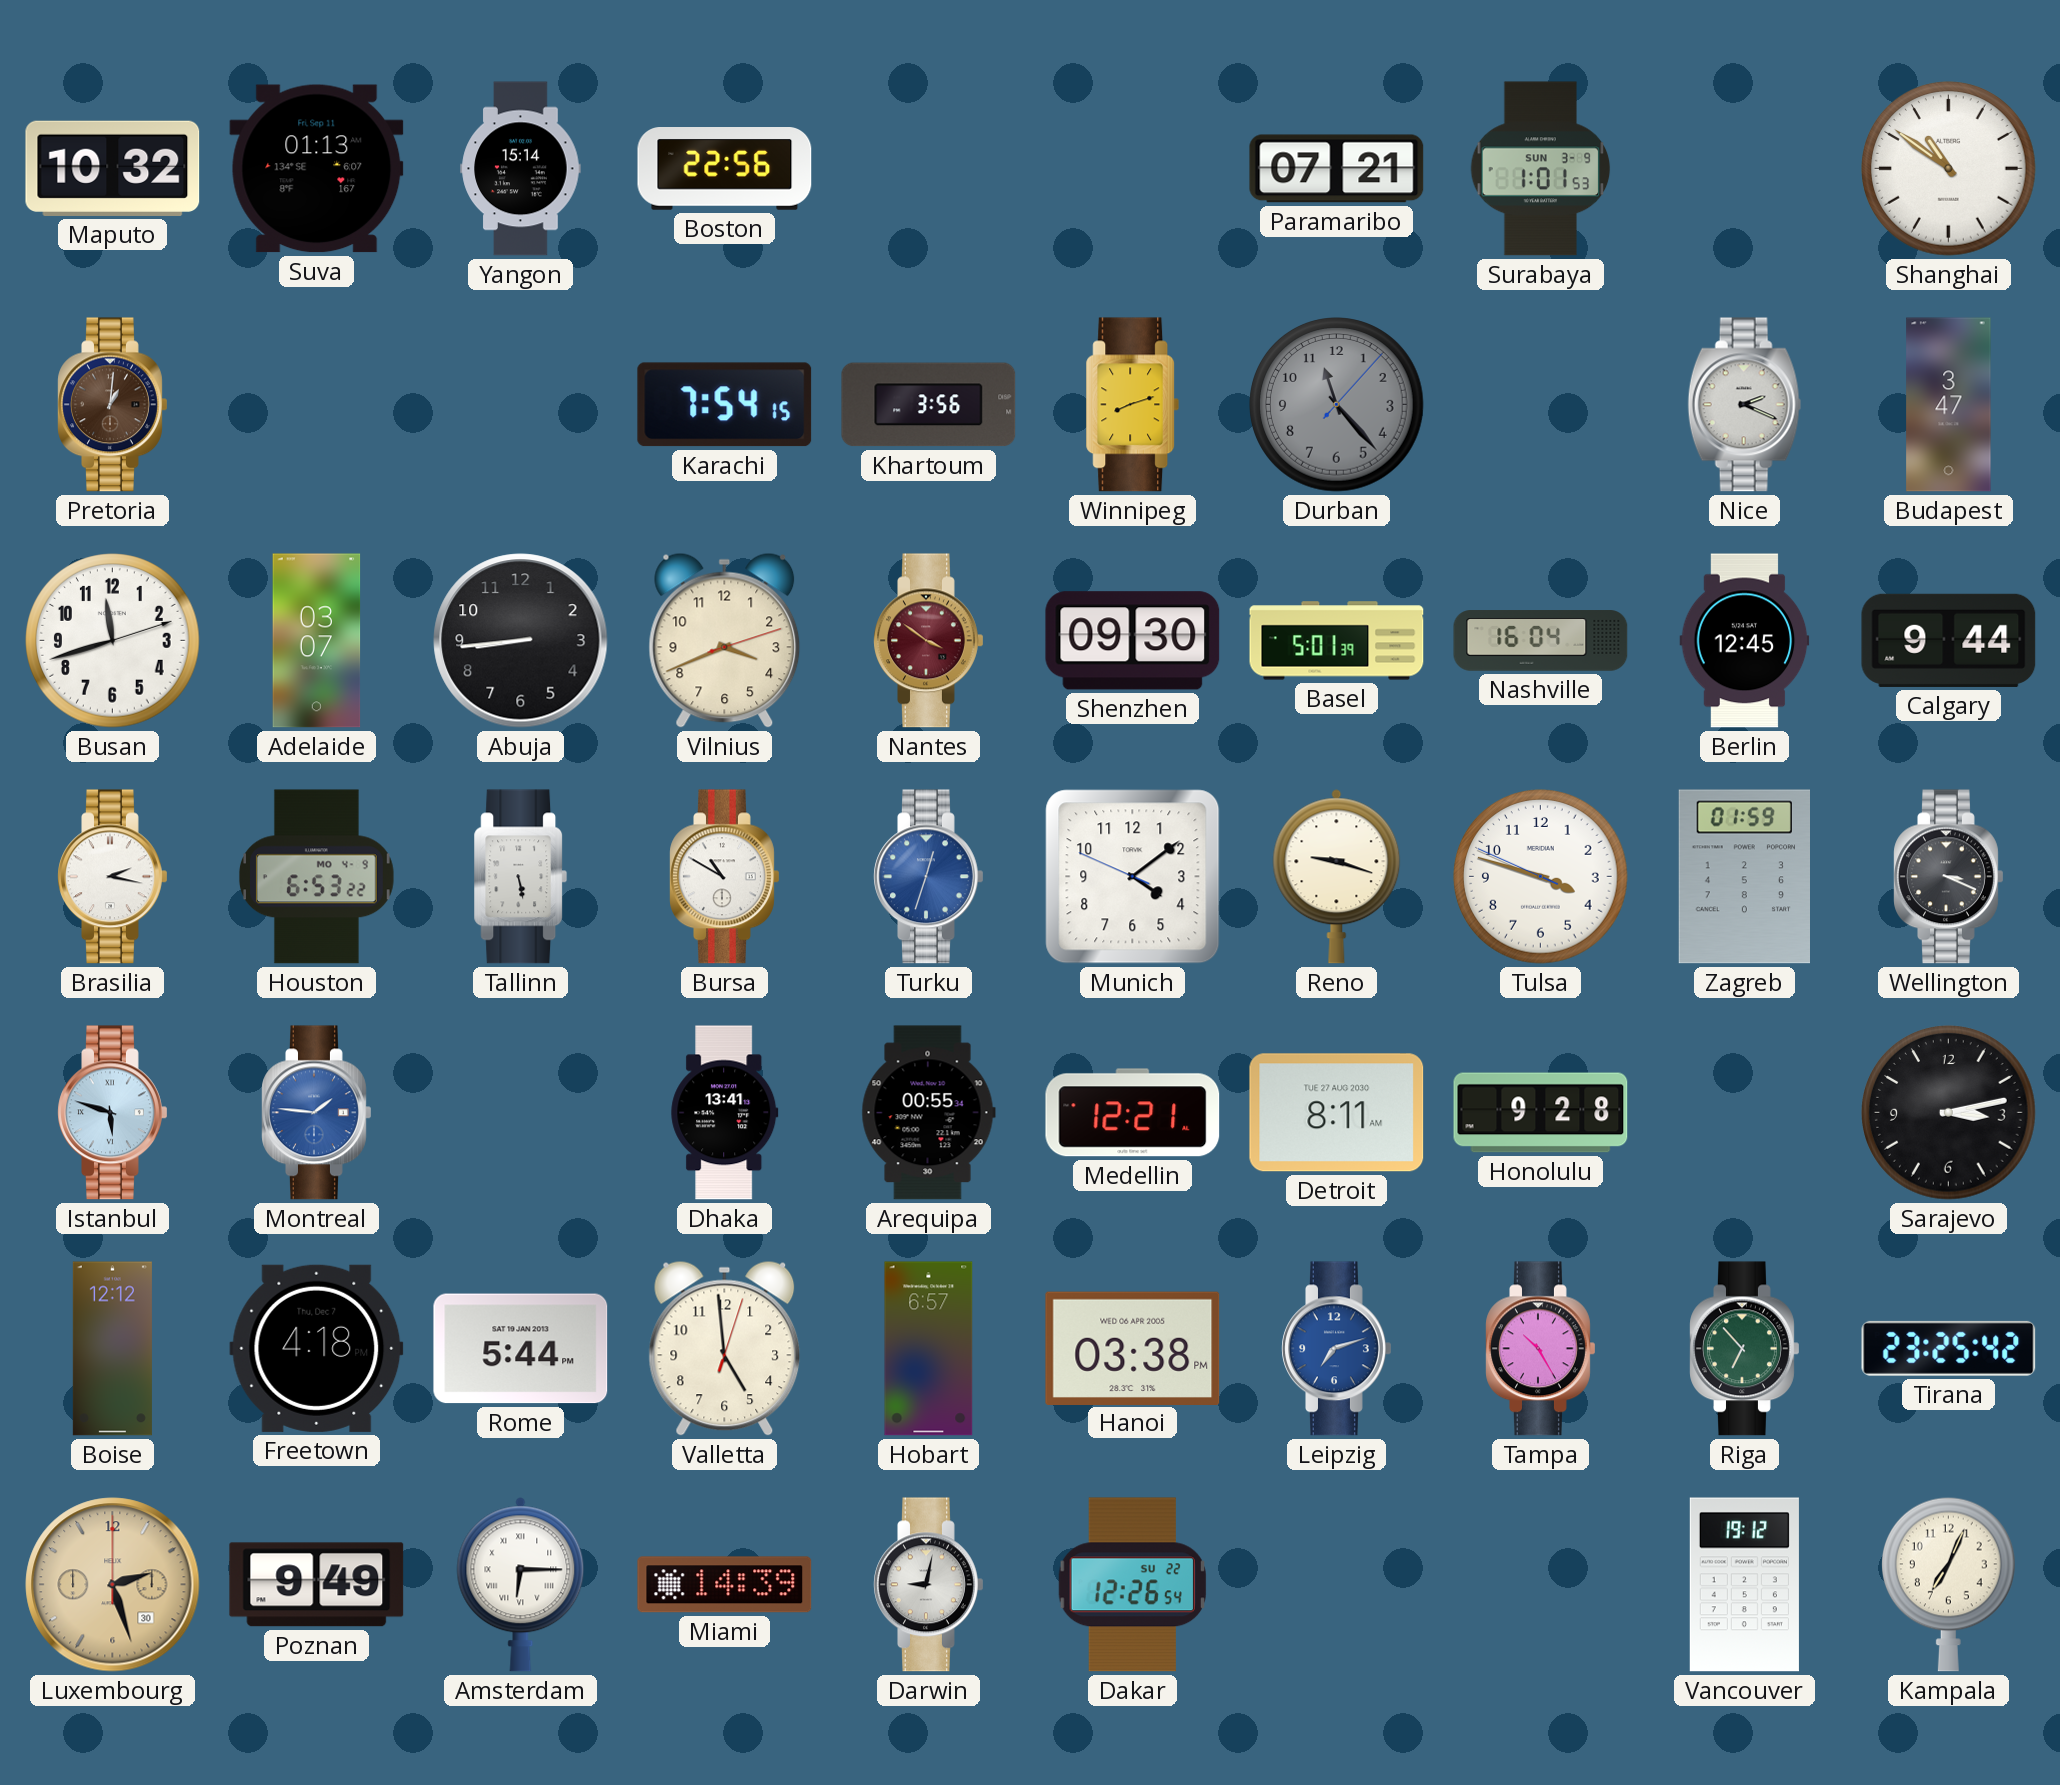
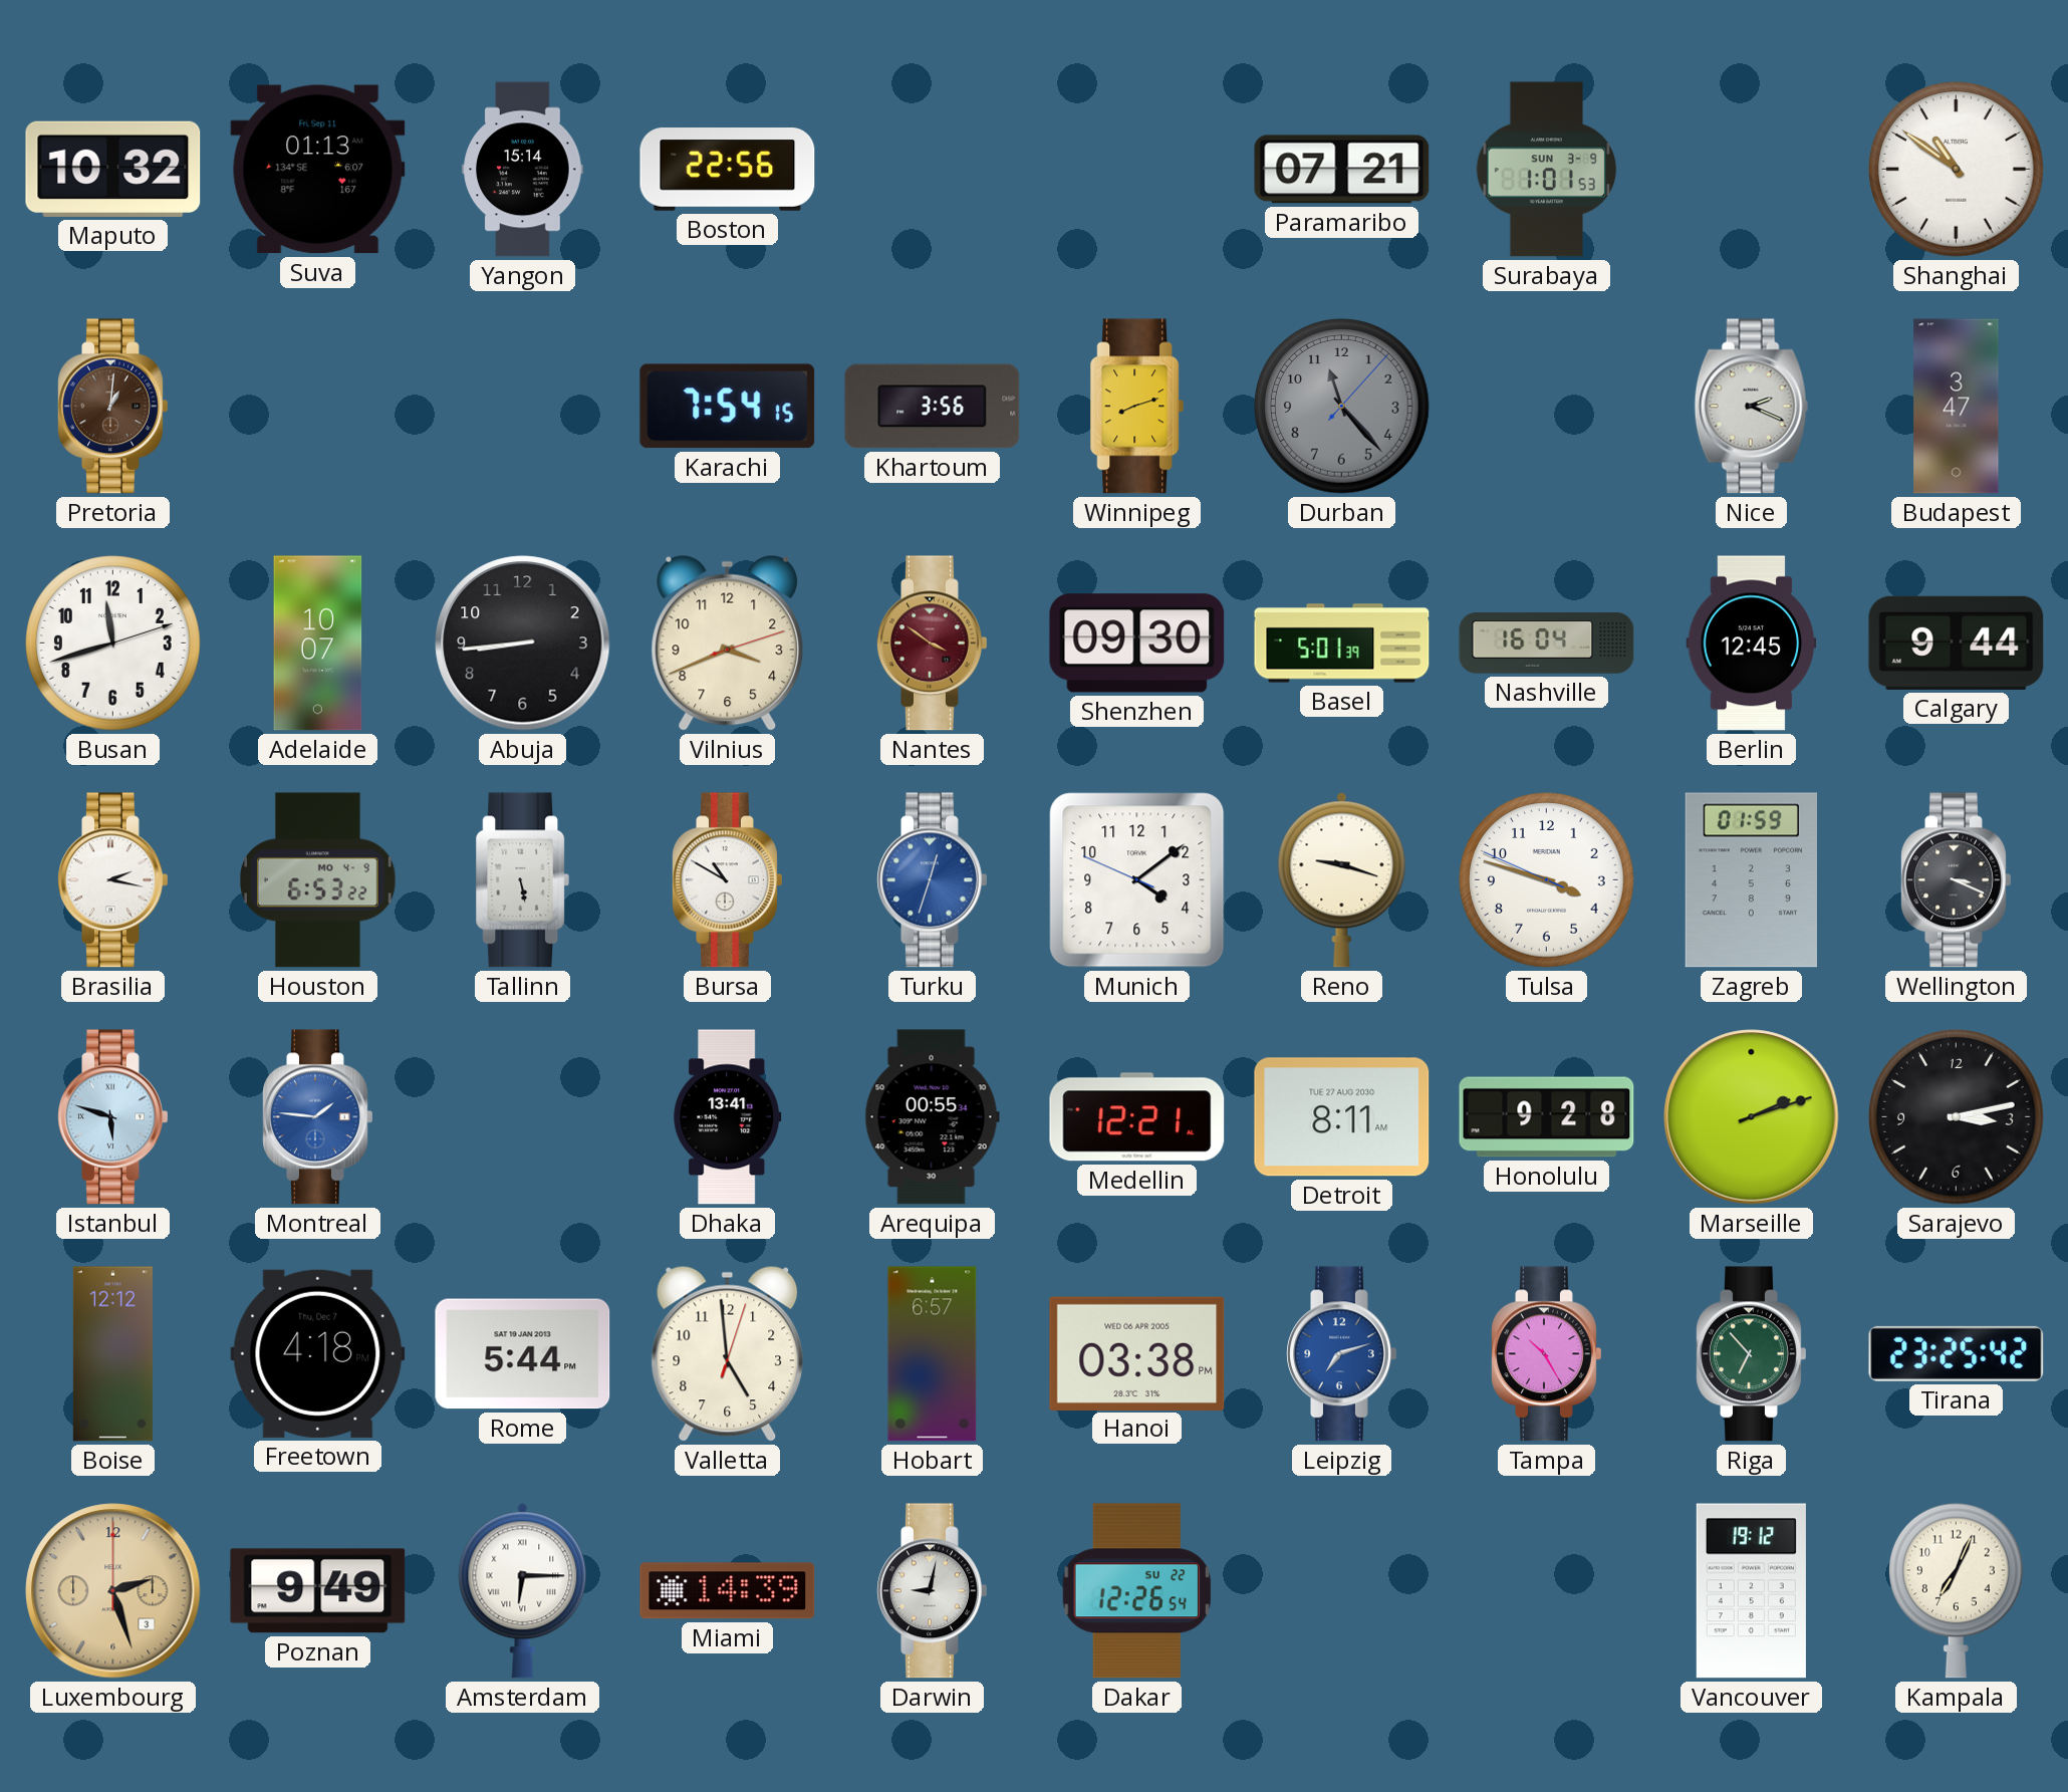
Adelaide: 03:07 -> 10:07 (318, 644)
Marseille: none -> 2:12 (1752, 1117)
Luxembourg date: 30 -> 3 (113, 1591)
